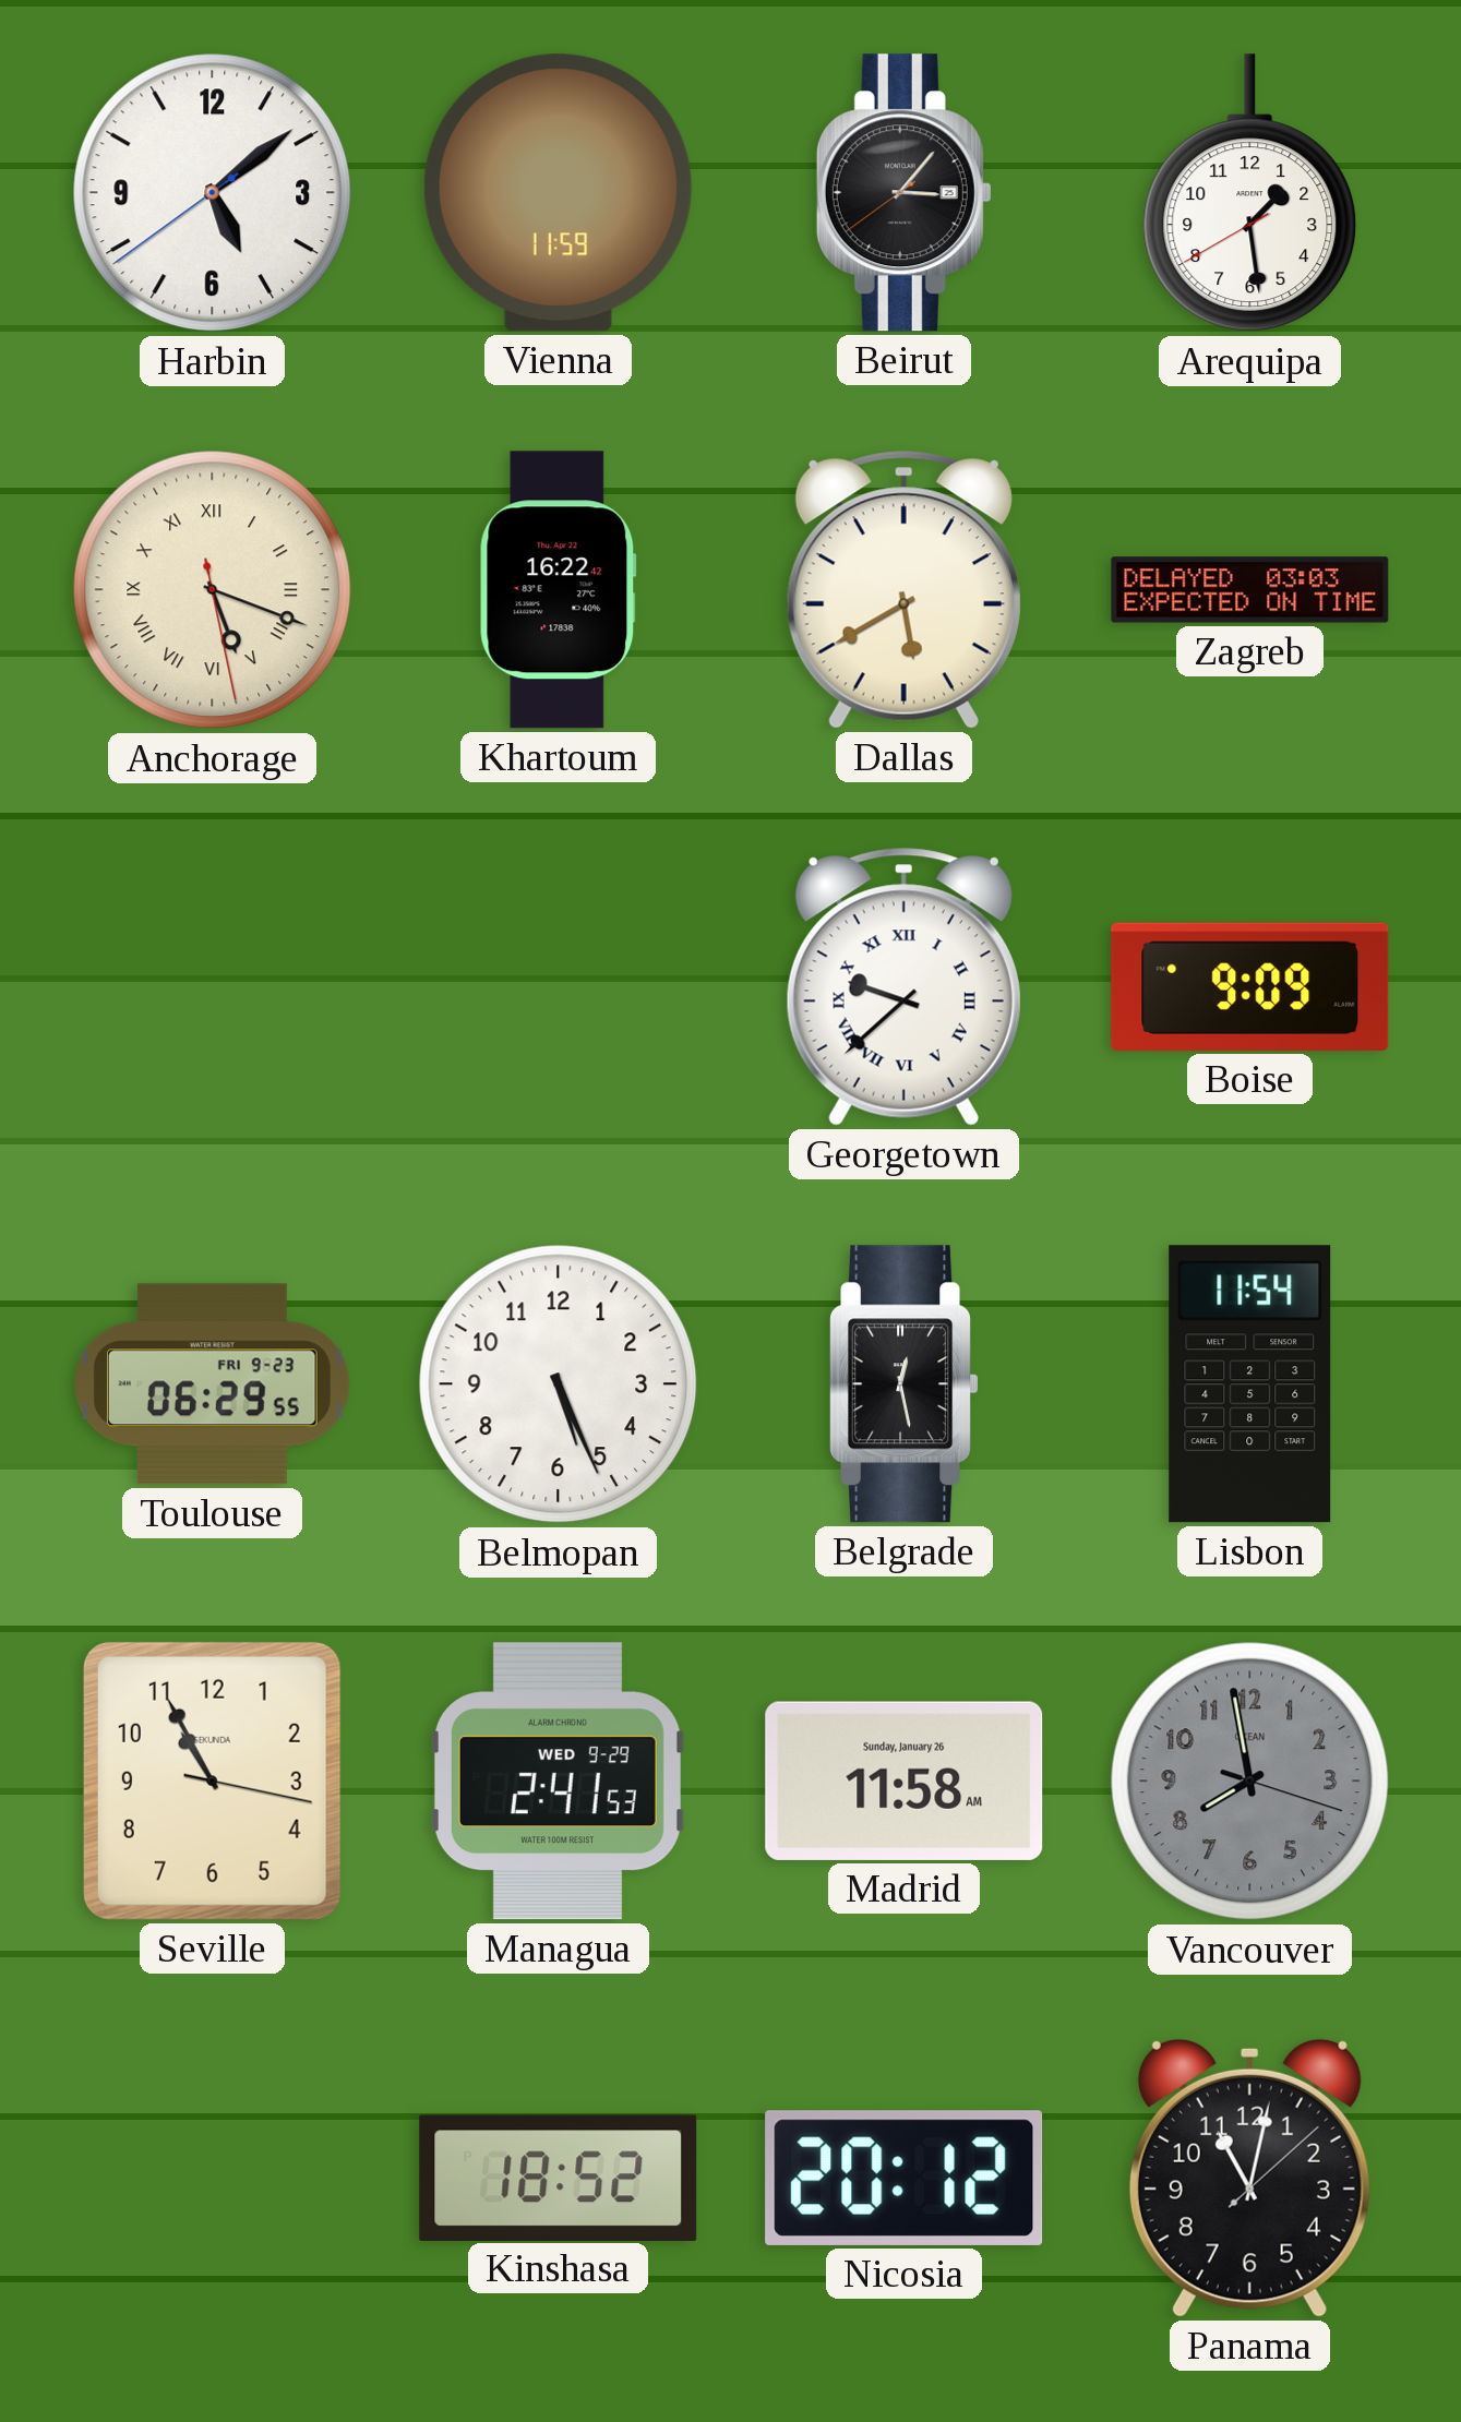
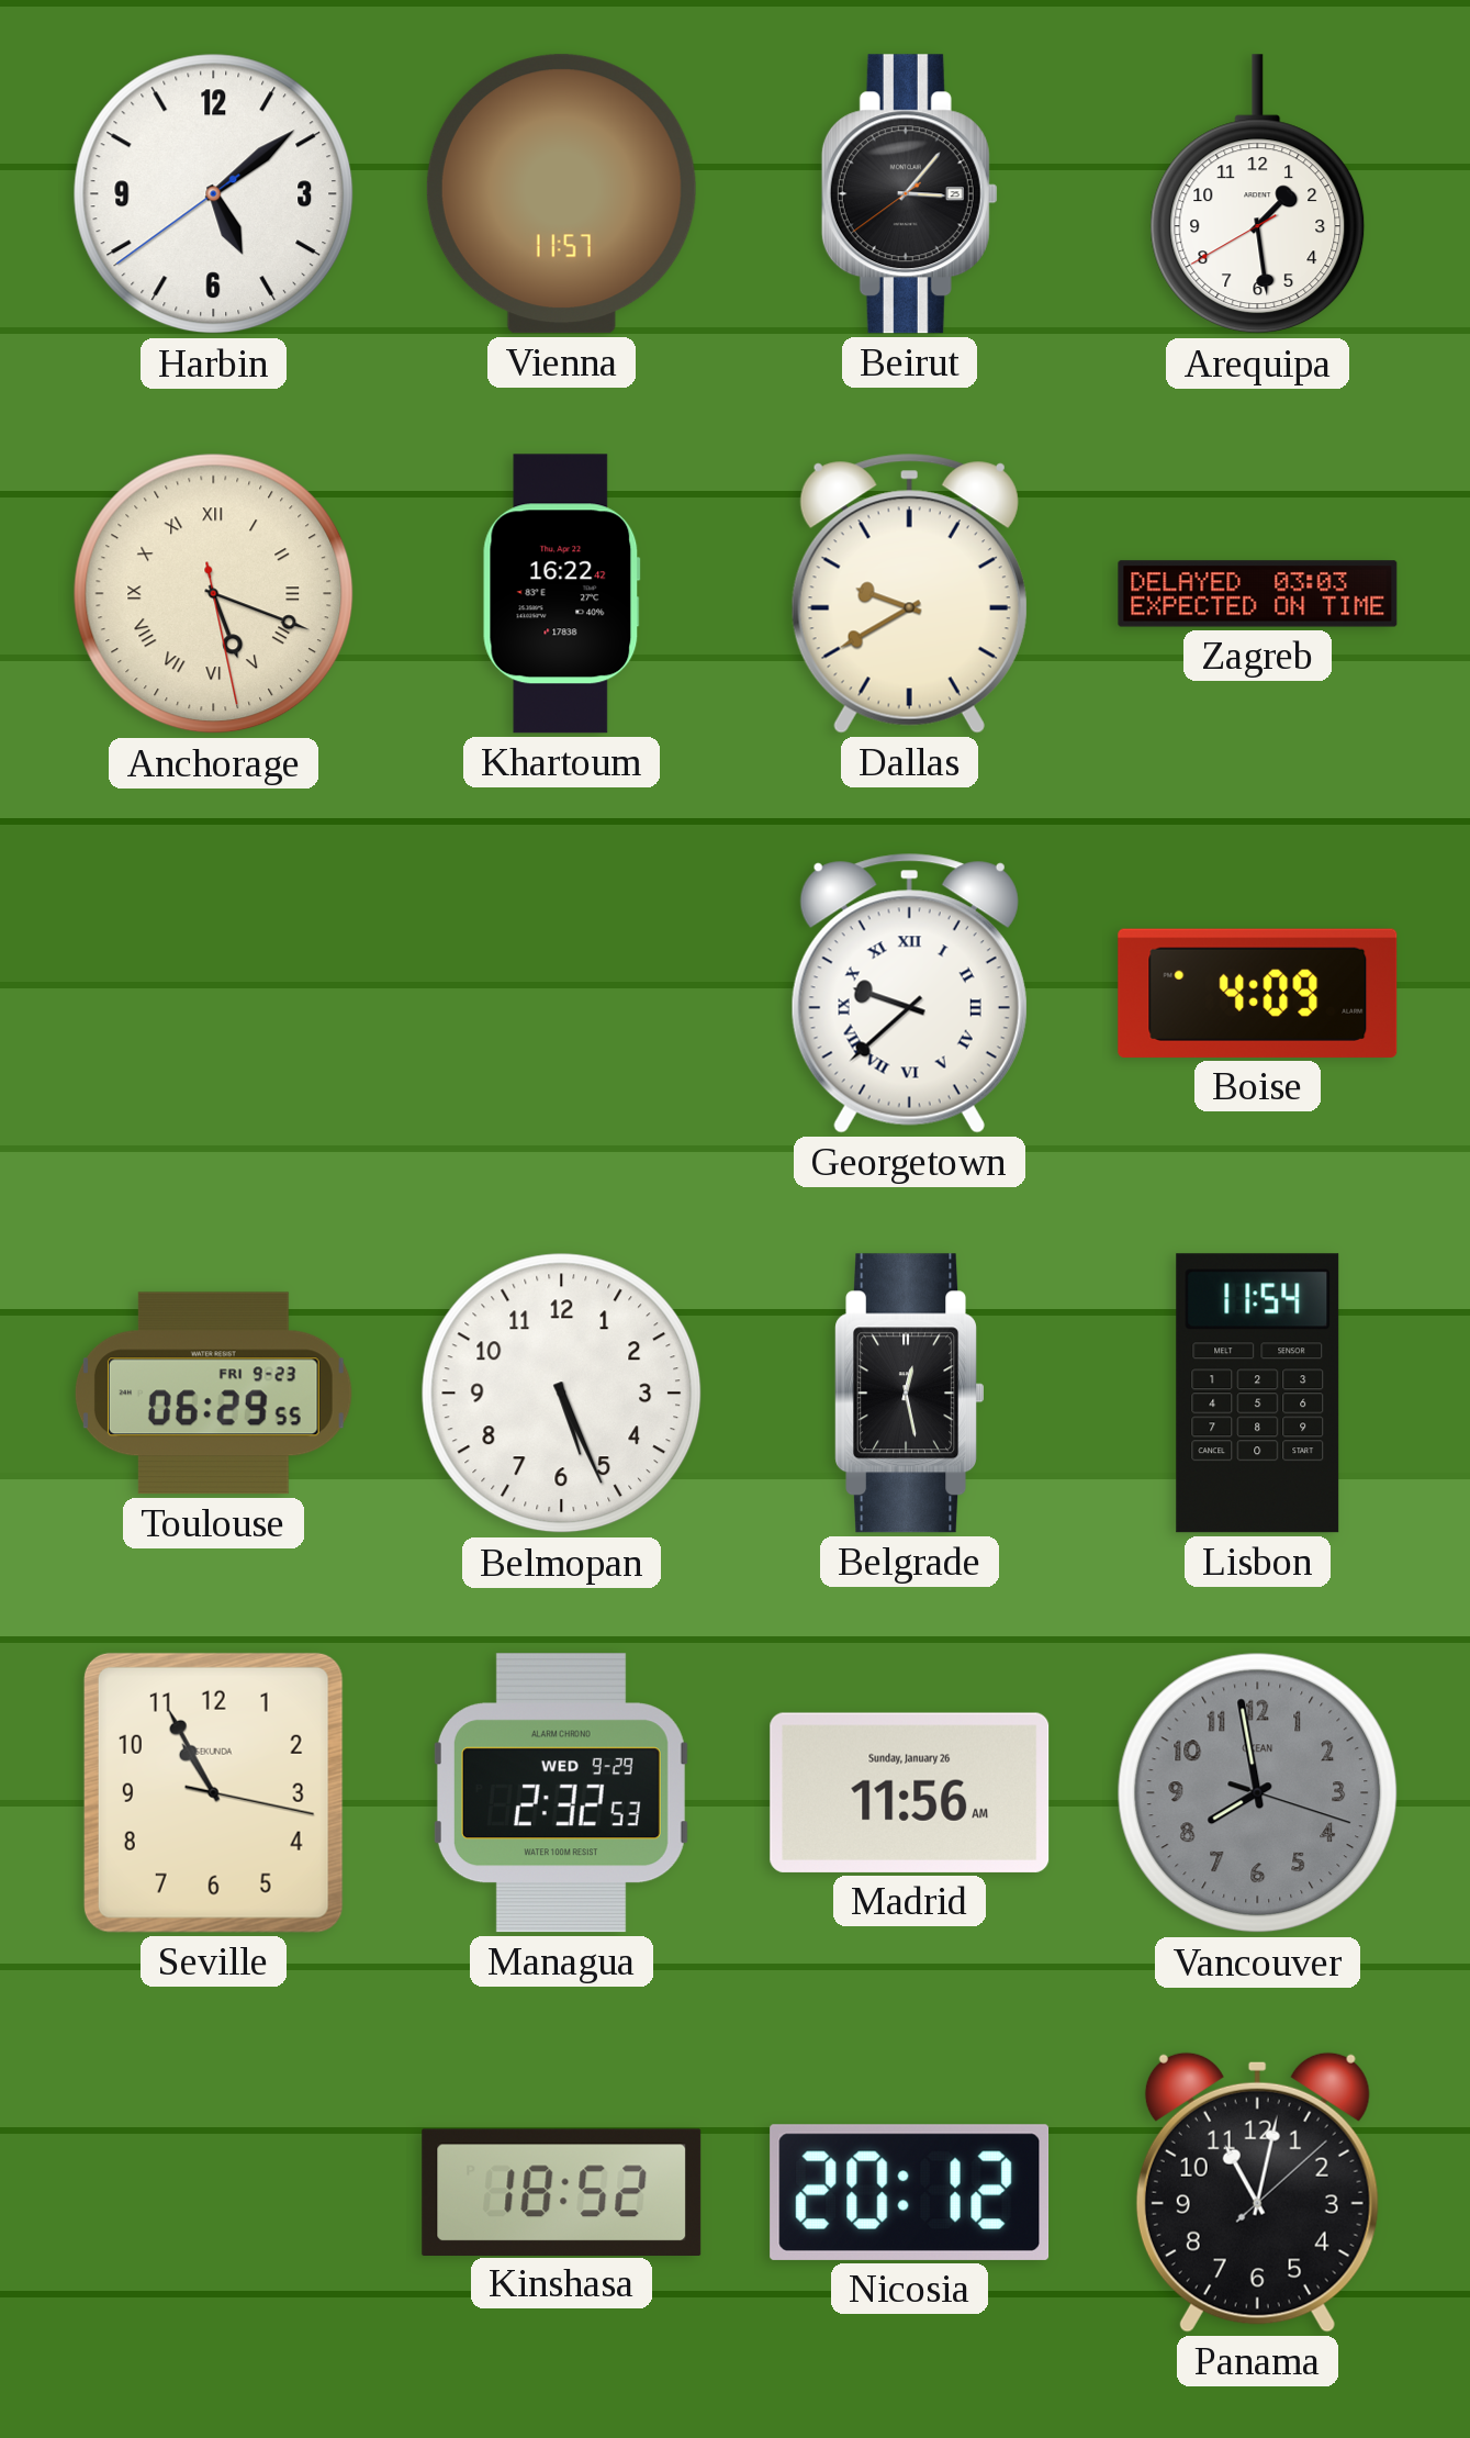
Vienna: 11:59 -> 11:57 (561, 194)
Dallas: 5:40 -> 9:40 (909, 594)
Boise: 9:09 -> 4:09 (1258, 993)
Managua: 2:41 -> 2:32 (561, 1793)
Madrid: 11:58 -> 11:56 (910, 1792)
